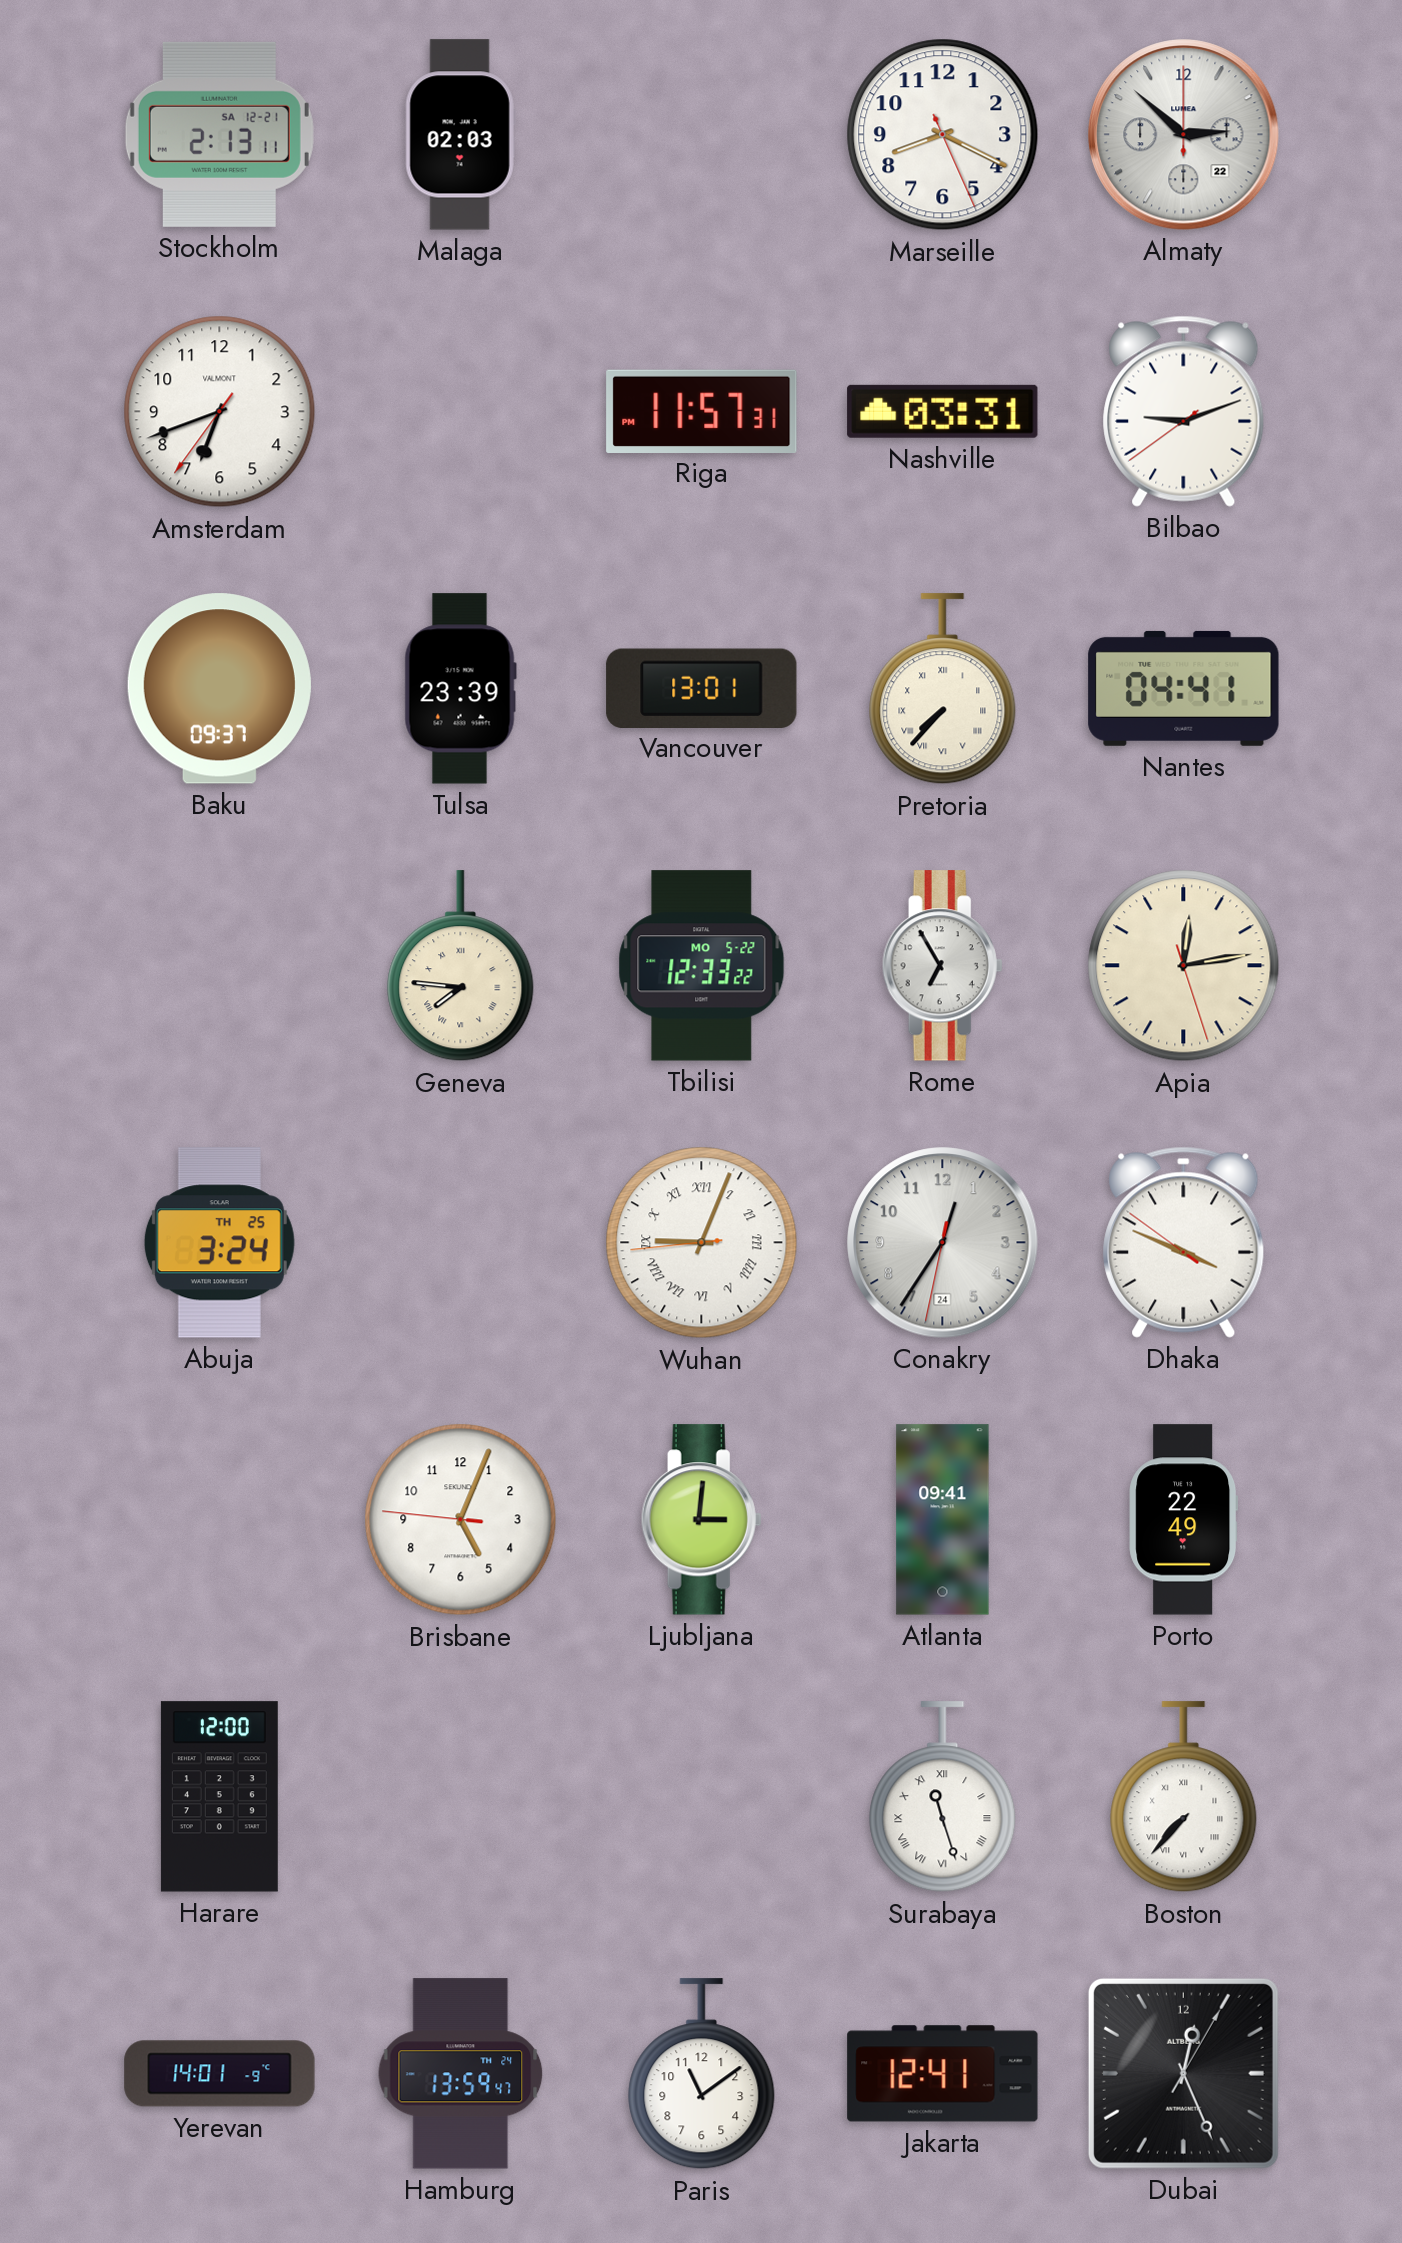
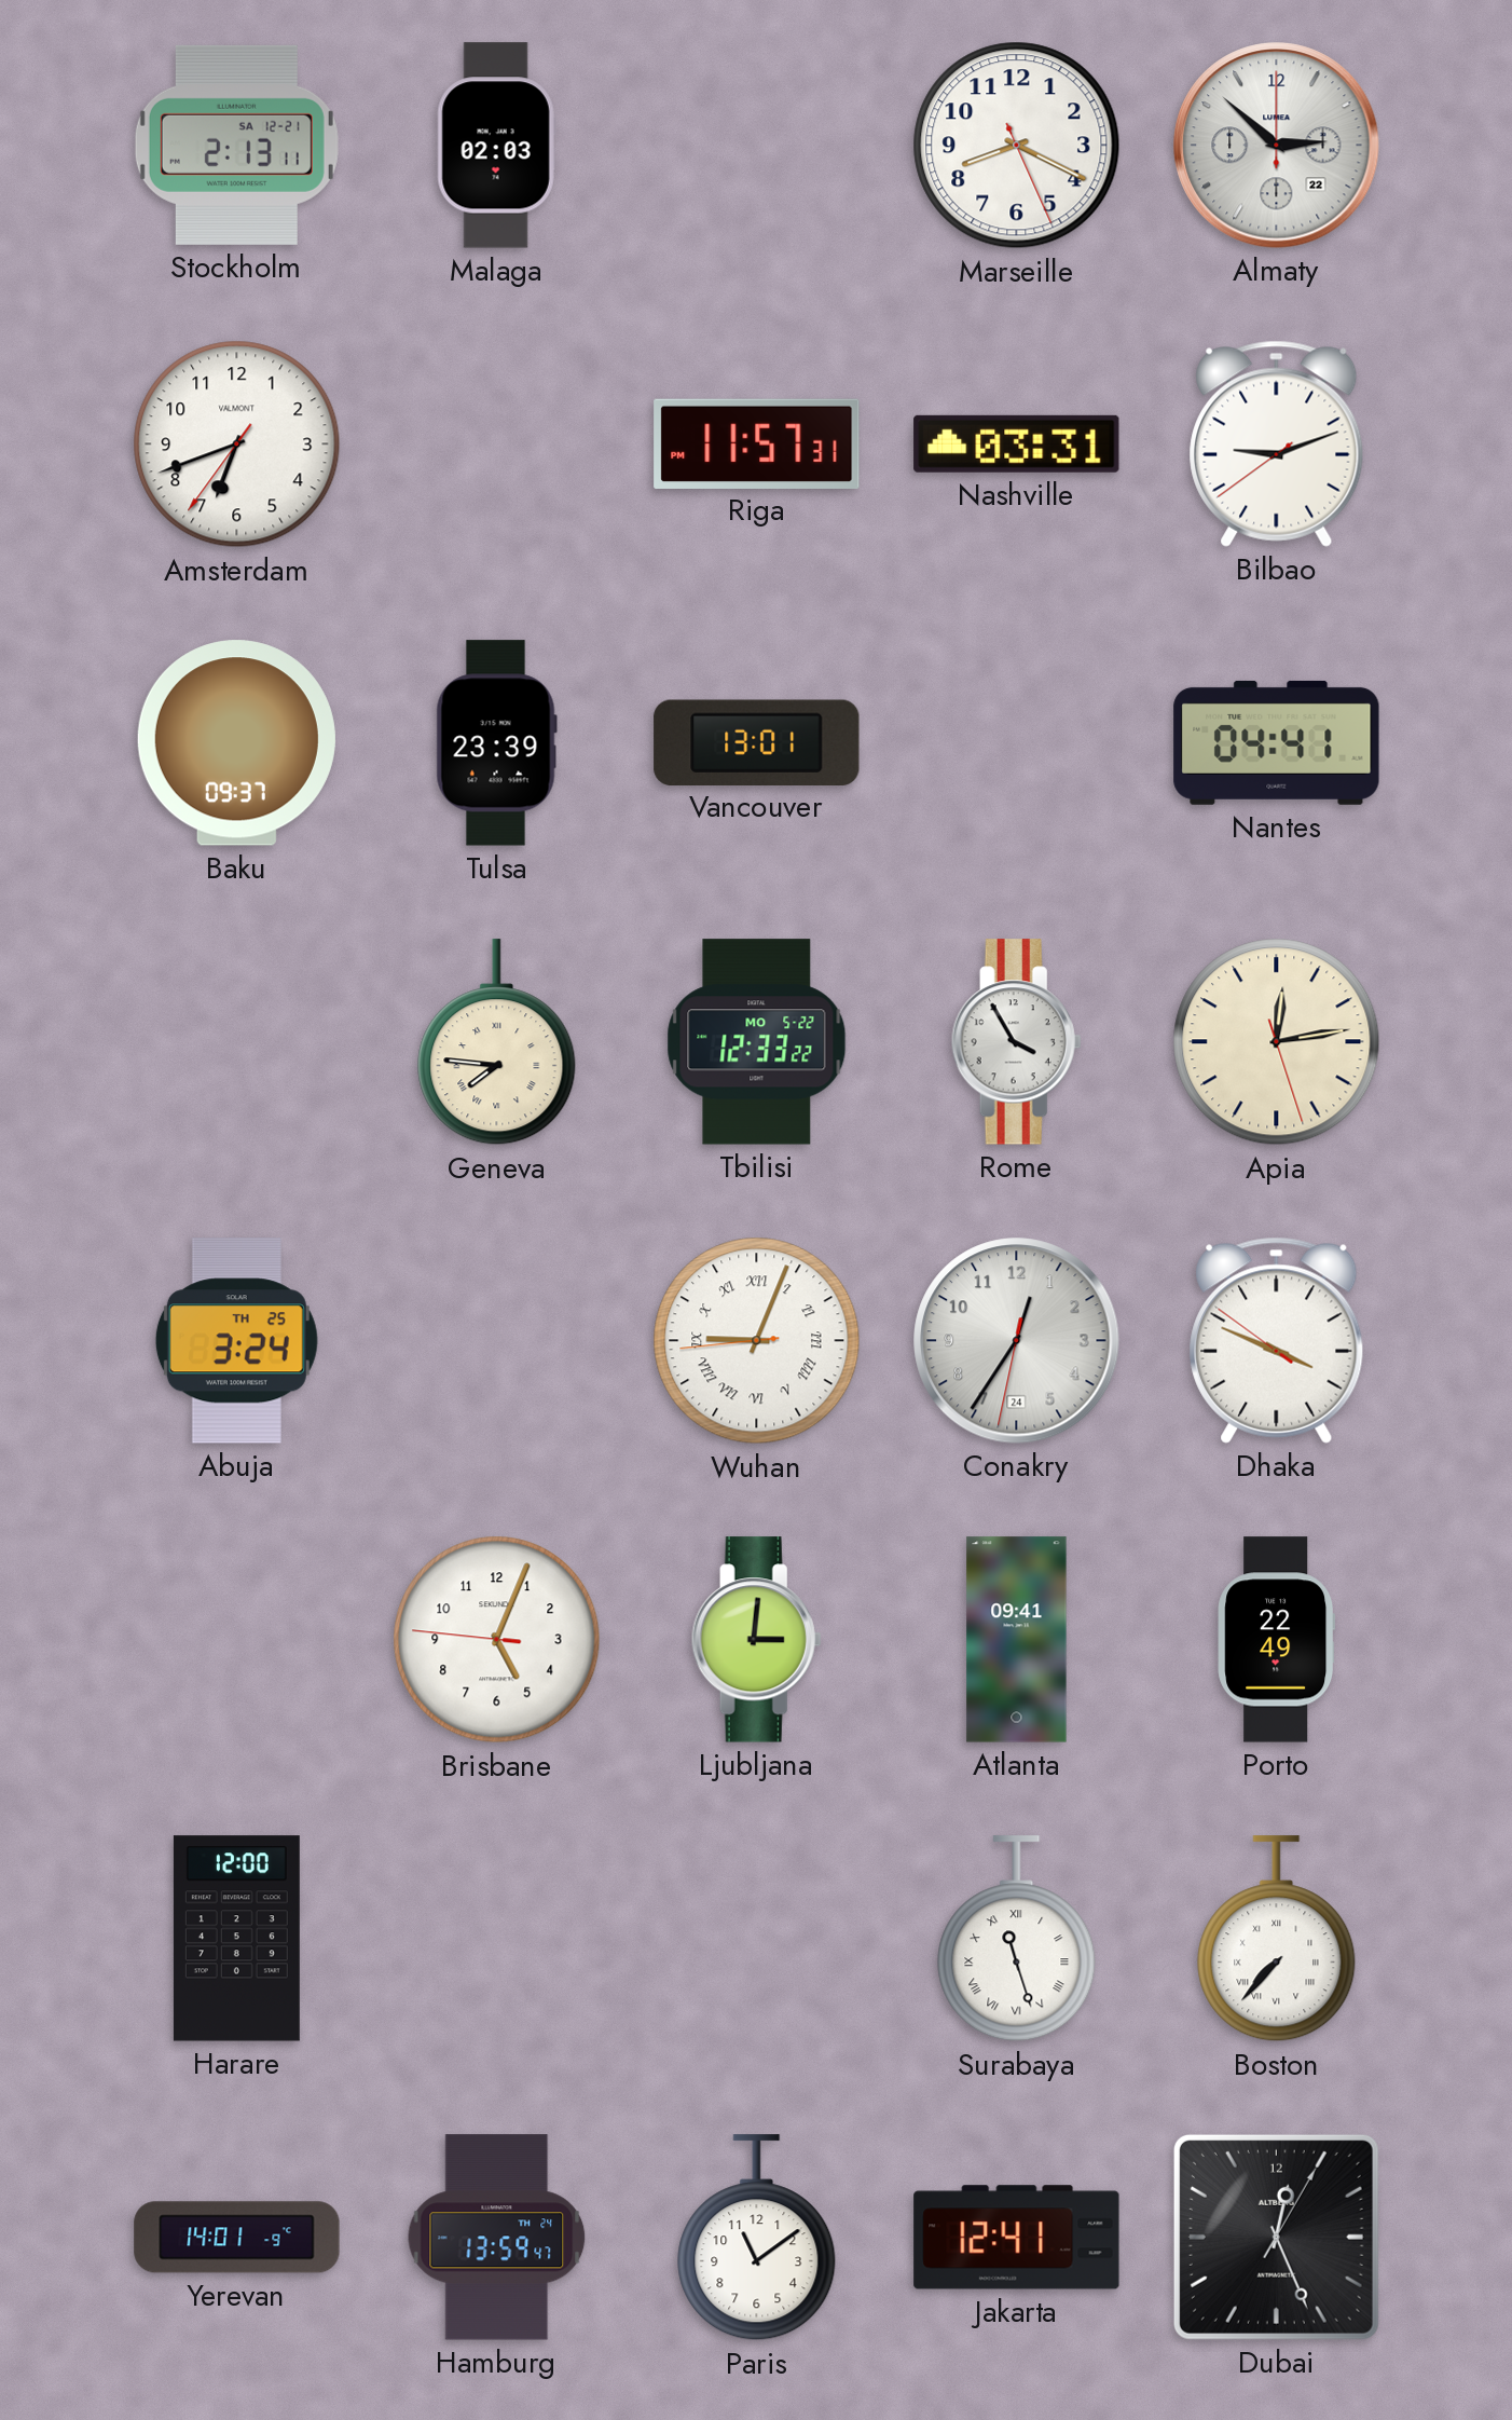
Pretoria: 7:37 -> none (943, 689)
Rome: 6:55 -> 3:55 (1016, 1042)
